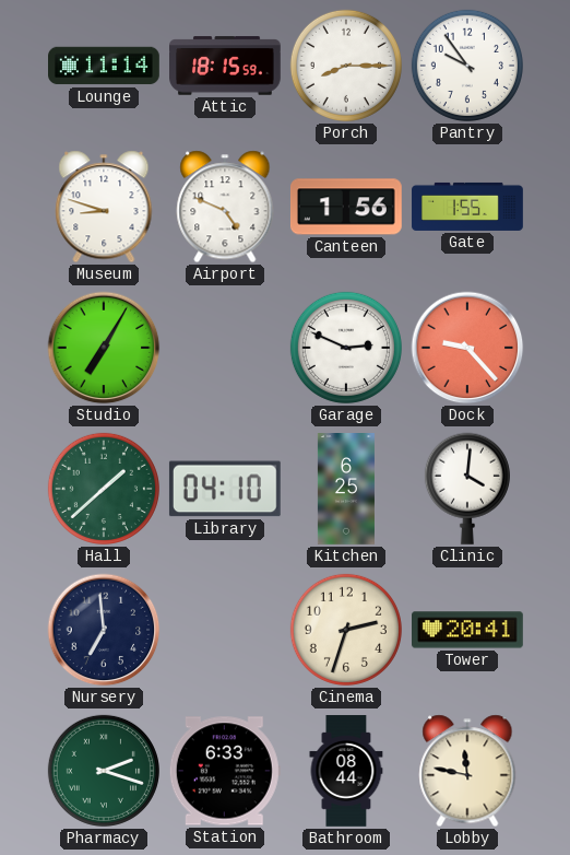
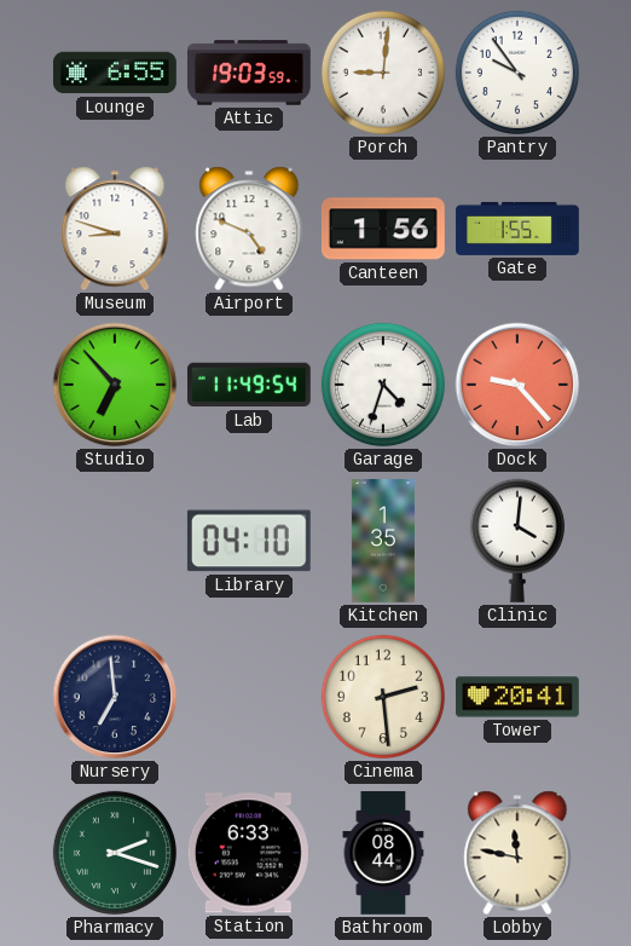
Lounge: 11:14 -> 6:55 (116, 73)
Attic: 18:15 -> 19:03 (250, 73)
Porch: 8:15 -> 9:01 (383, 73)
Studio: 7:05 -> 6:53 (115, 385)
Lab: none -> 11:49 (250, 385)
Garage: 2:49 -> 4:33 (383, 385)
Hall: 1:38 -> none (104, 489)
Kitchen: 6:25 -> 1:35 (383, 542)
Cinema: 2:33 -> 2:29 (383, 697)
